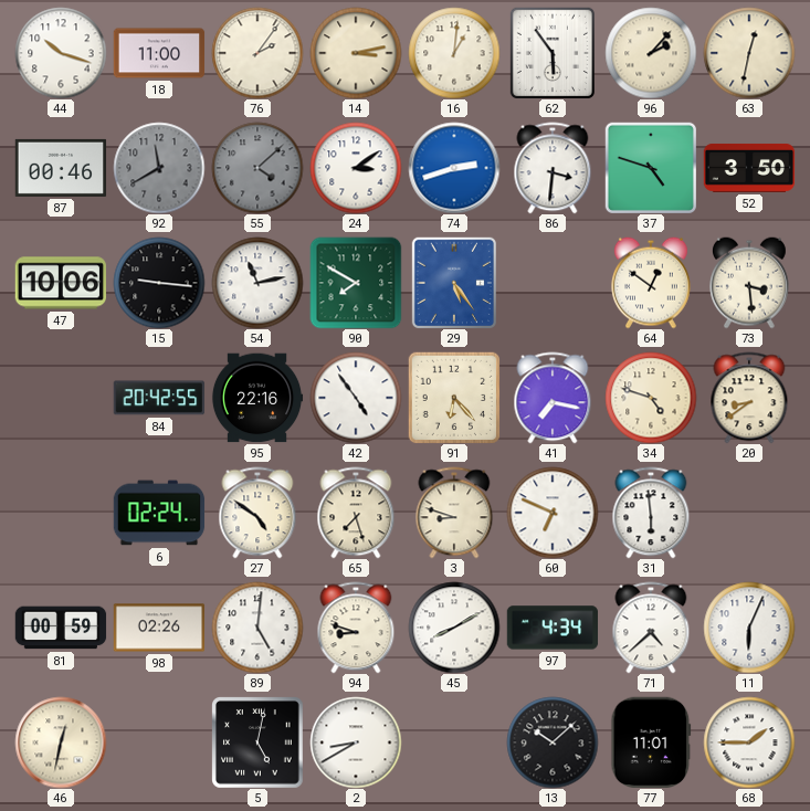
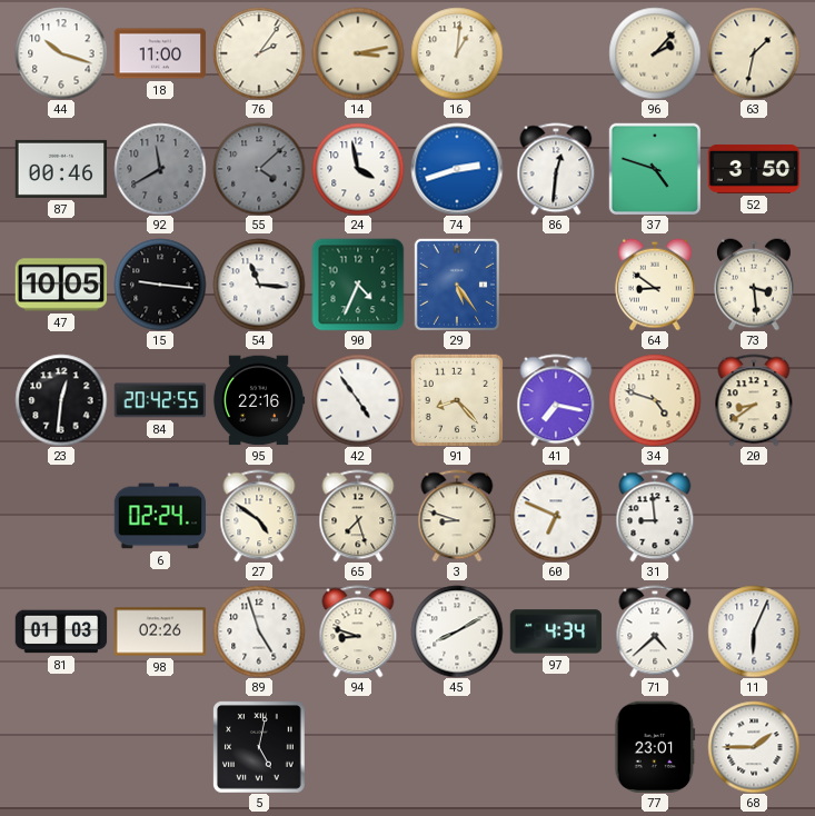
62: 5:54 -> none (551, 53)
63: 12:32 -> 1:32 (754, 53)
24: 3:09 -> 3:58 (358, 169)
86: 3:31 -> 12:31 (556, 169)
47: 10:06 -> 10:05 (60, 285)
54: 11:13 -> 11:16 (259, 285)
90: 7:50 -> 4:34 (358, 285)
64: 12:51 -> 8:51 (656, 285)
23: none -> 12:31 (61, 400)
91: 6:23 -> 8:23 (457, 400)
31: 5:59 -> 8:59 (655, 516)
81: 00:59 -> 01:03 (61, 631)
89: 5:01 -> 4:57 (259, 631)
46: 12:32 -> none (61, 742)
2: 8:40 -> none (356, 742)
13: 10:08 -> none (553, 742)
77: 11:01 -> 23:01 (655, 747)
